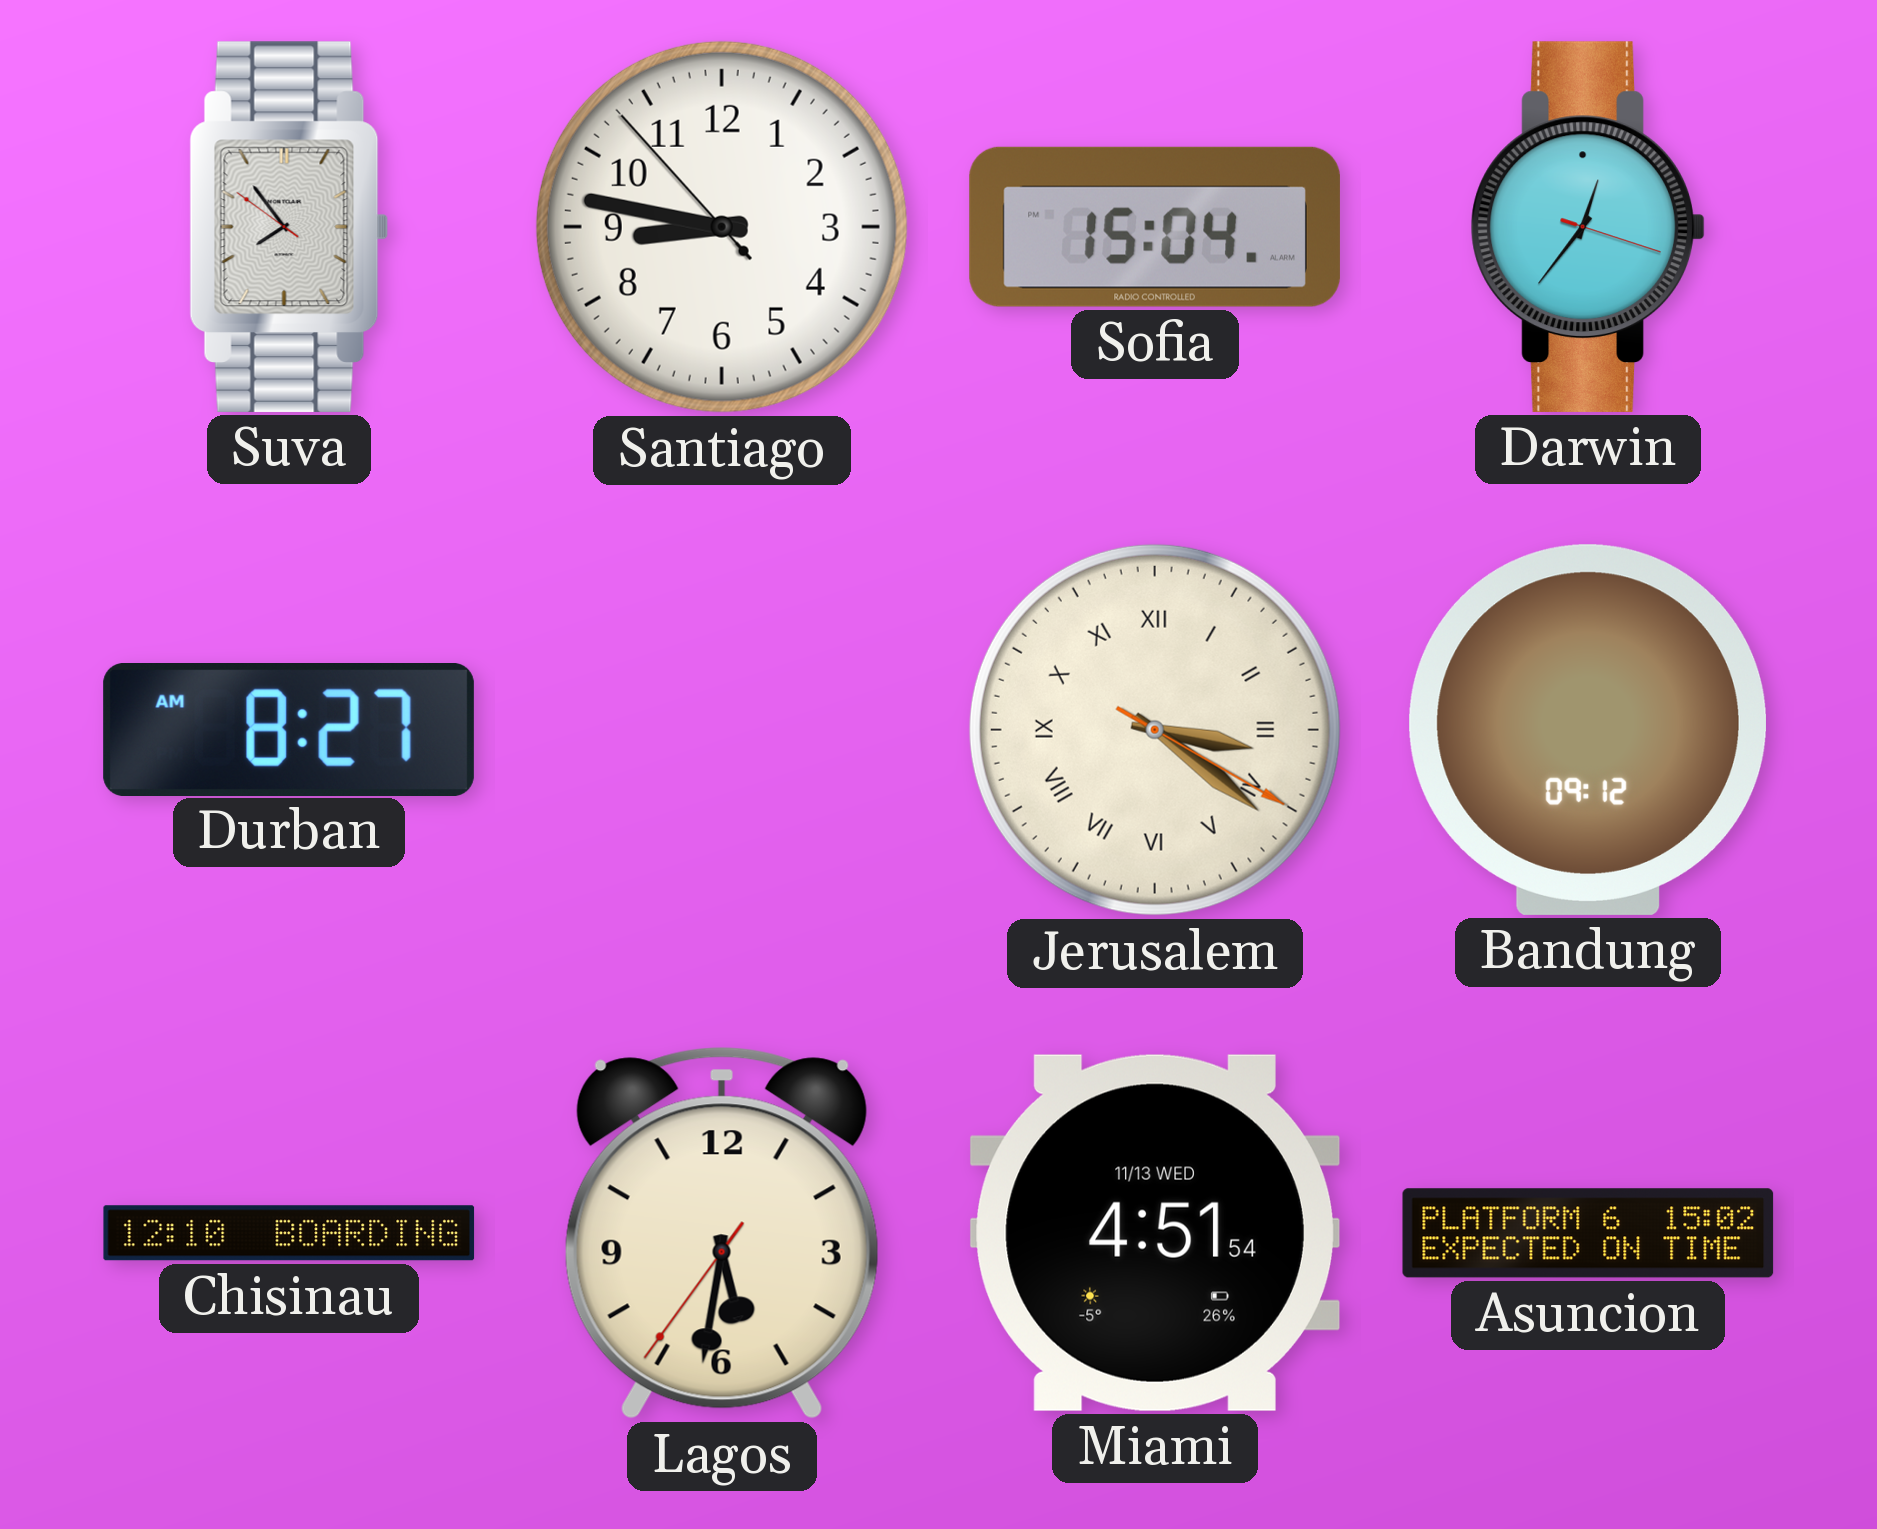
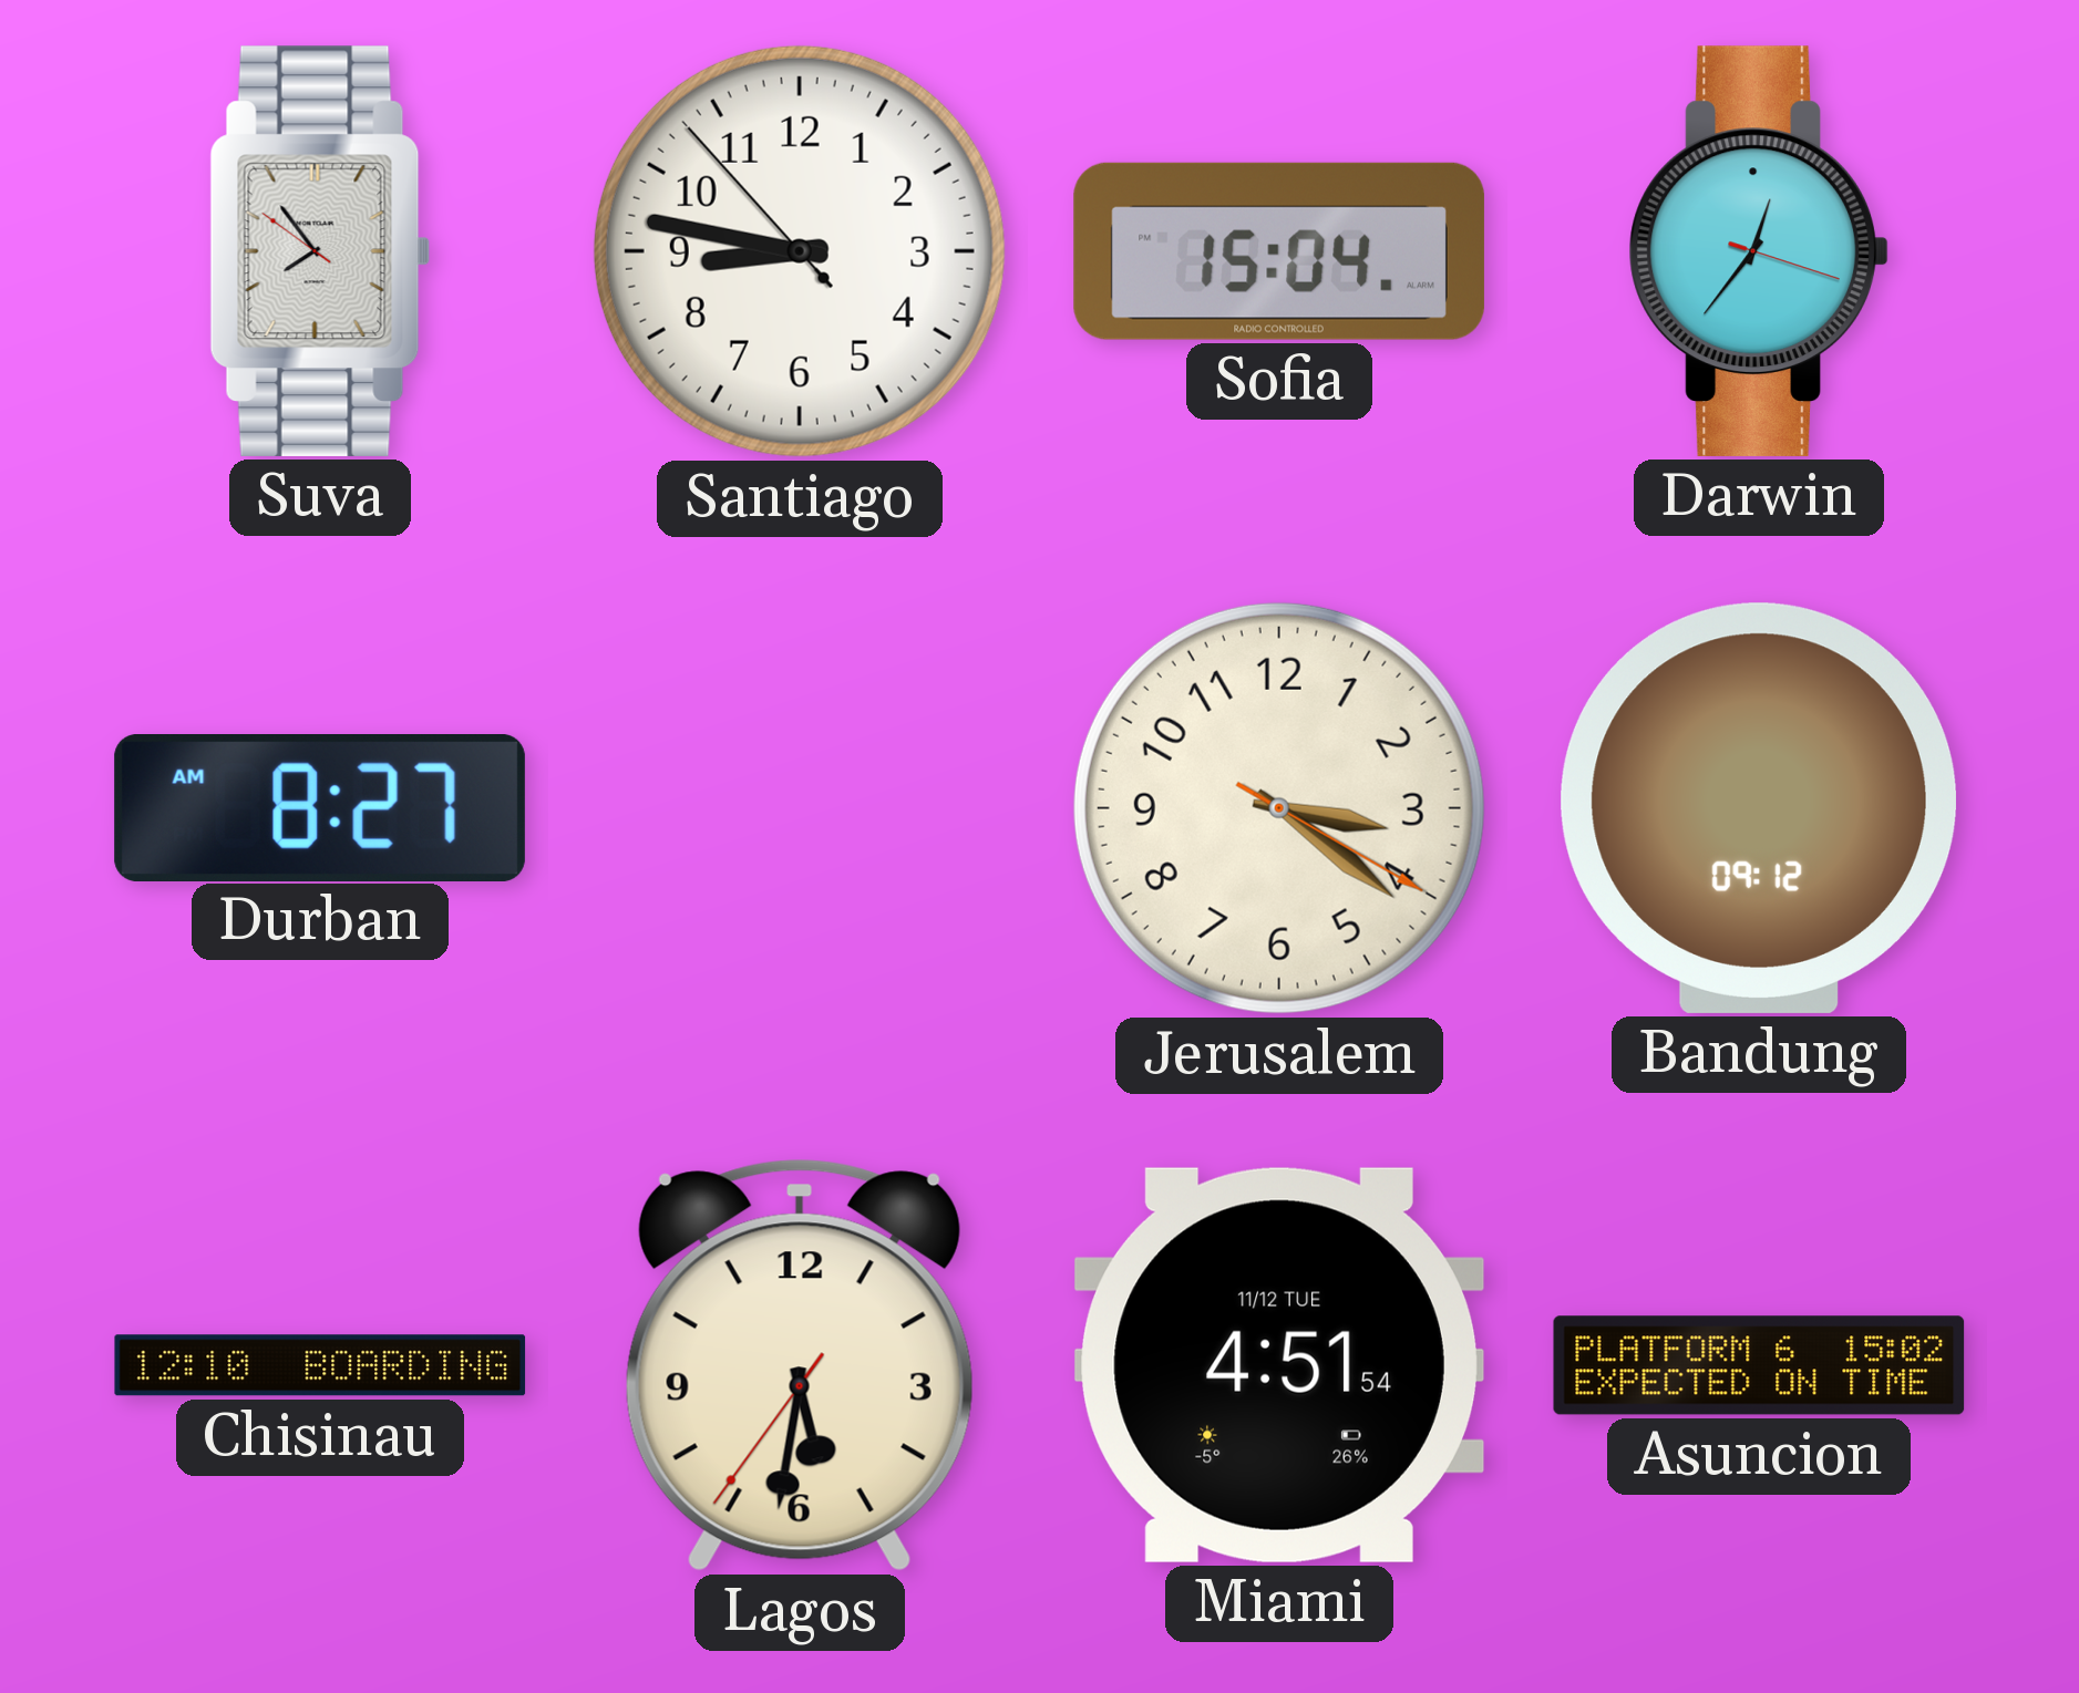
Jerusalem numerals: Roman -> Arabic (1279, 808)
Miami date: 11/13 WED -> 11/12 TUE (1279, 1365)
